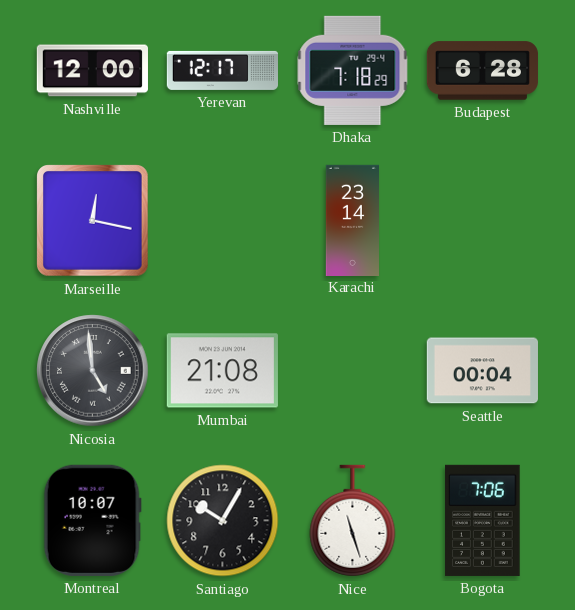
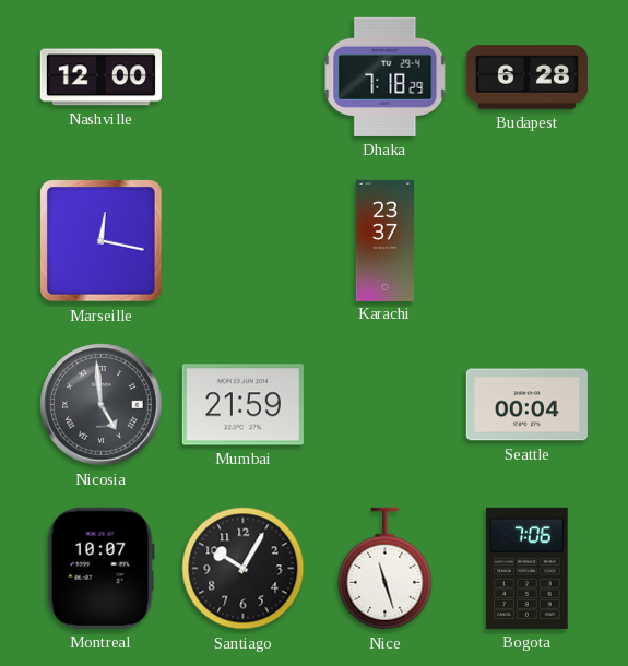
Yerevan: 12:17 -> none (222, 70)
Karachi: 23:14 -> 23:37 (384, 240)
Mumbai: 21:08 -> 21:59 (242, 405)
